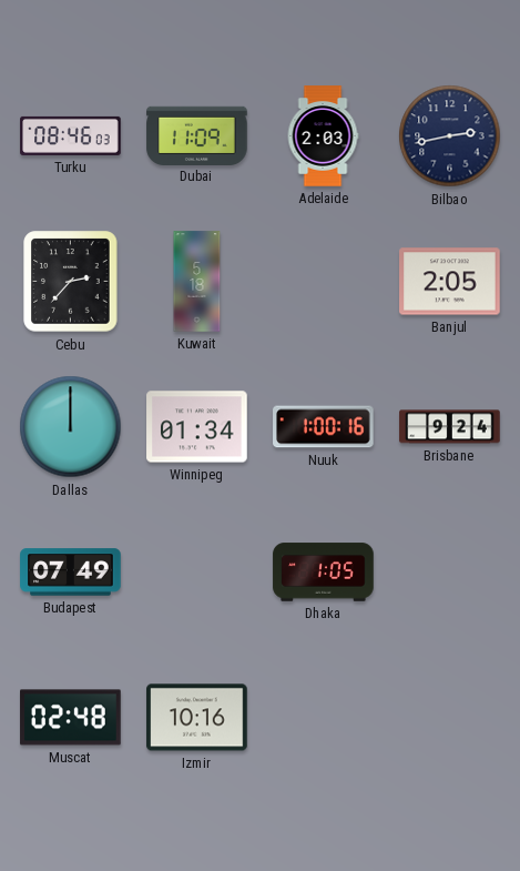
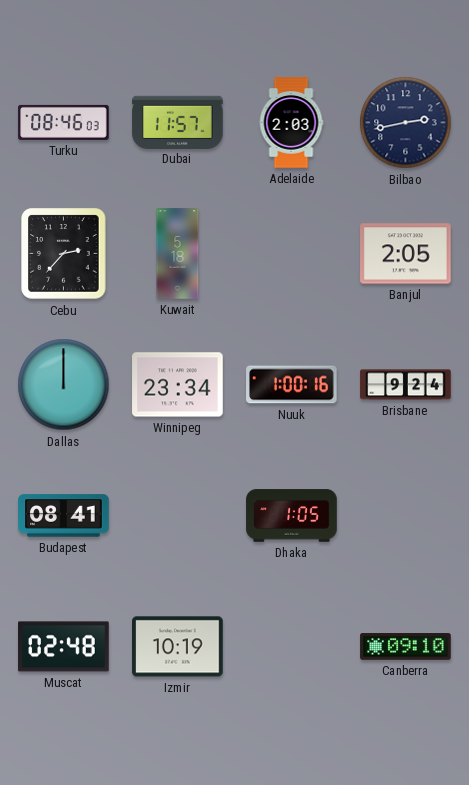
Dubai: 11:09 -> 11:57 (178, 122)
Winnipeg: 01:34 -> 23:34 (178, 385)
Budapest: 07:49 -> 08:41 (64, 516)
Izmir: 10:16 -> 10:19 (178, 647)
Canberra: none -> 09:10 (406, 647)
